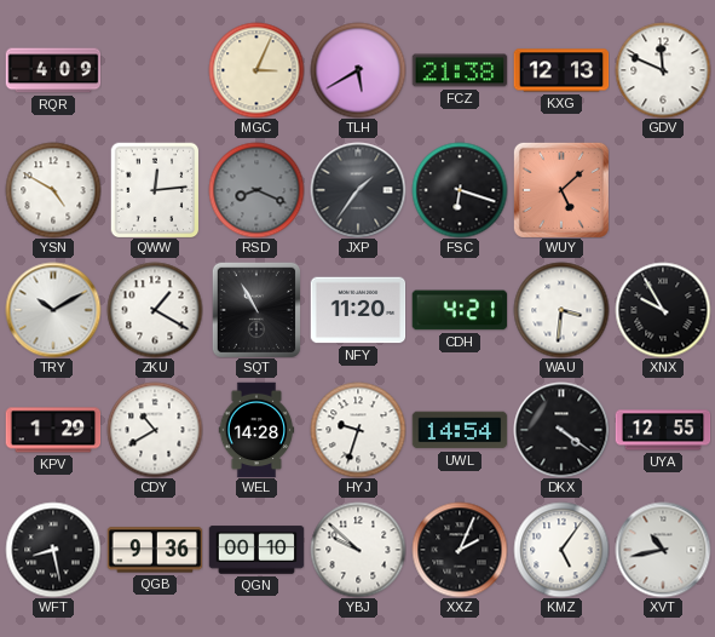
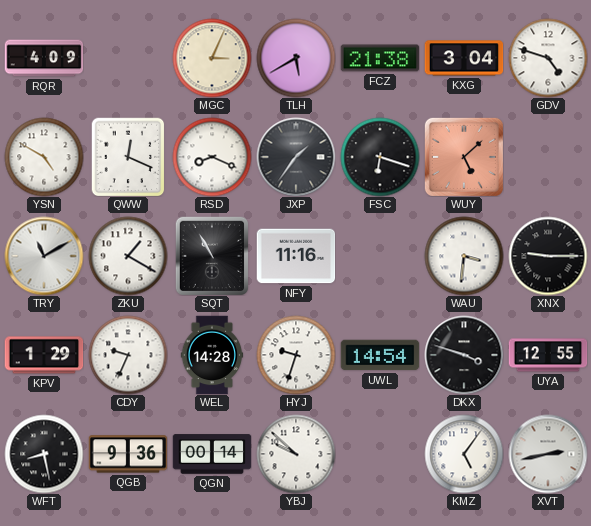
KXG: 12:13 -> 3:04 (464, 58)
GDV: 11:49 -> 4:48 (548, 58)
QWW: 12:14 -> 12:19 (128, 157)
RSD dial: grey -> white (212, 157)
TRY: 10:10 -> 11:10 (44, 256)
NFY: 11:20 -> 11:16 (296, 256)
CDH: 4:21 -> none (460, 310)
XNX: 9:55 -> 9:15 (548, 256)
CDY: 10:40 -> 9:34 (128, 355)
DKX: 4:21 -> 3:48 (464, 355)
QGN: 00:10 -> 00:14 (212, 454)
XXZ: 2:04 -> none (460, 550)
XVT: 10:43 -> 2:43 (548, 454)
